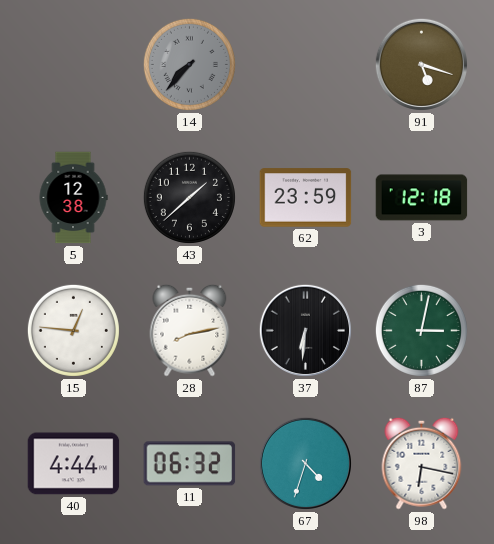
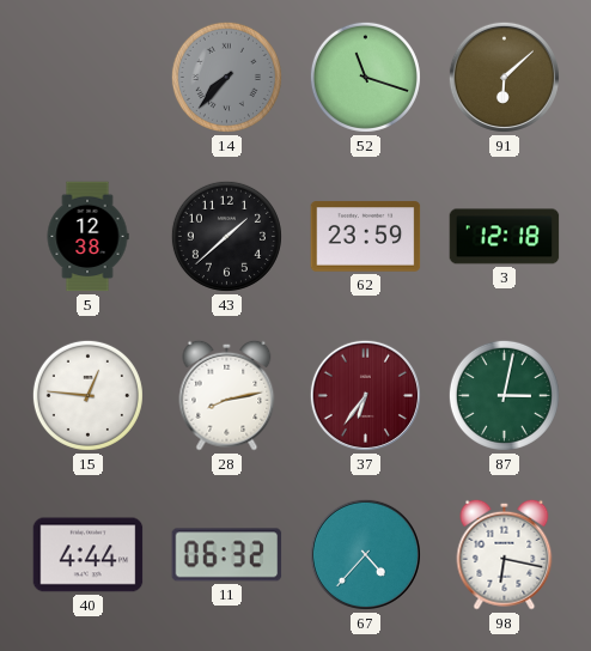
52: none -> 11:18 (365, 77)
91: 5:18 -> 6:08 (504, 77)
37: 6:31 -> 6:36 (365, 395)
37 dial: black -> burgundy (365, 395)
67: 4:33 -> 4:37 (365, 554)
